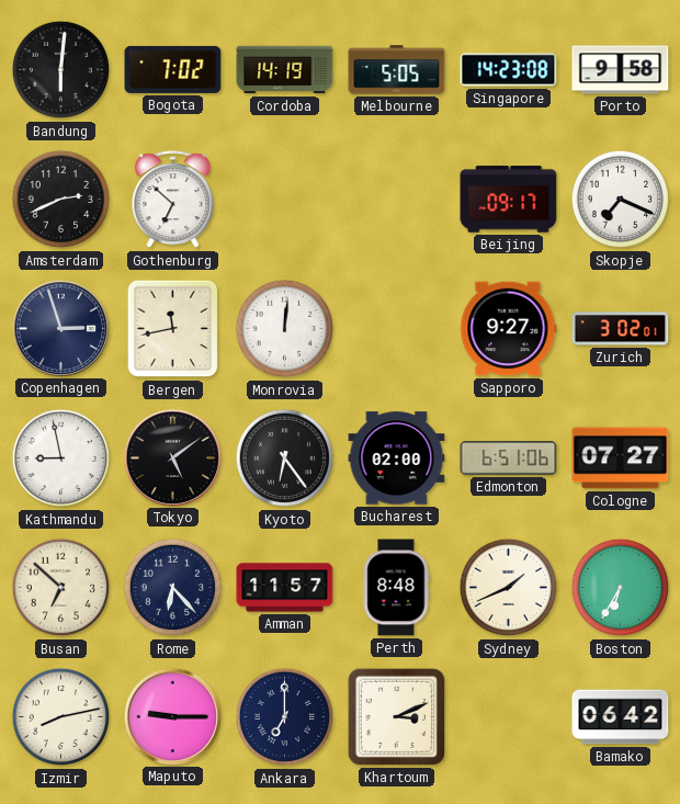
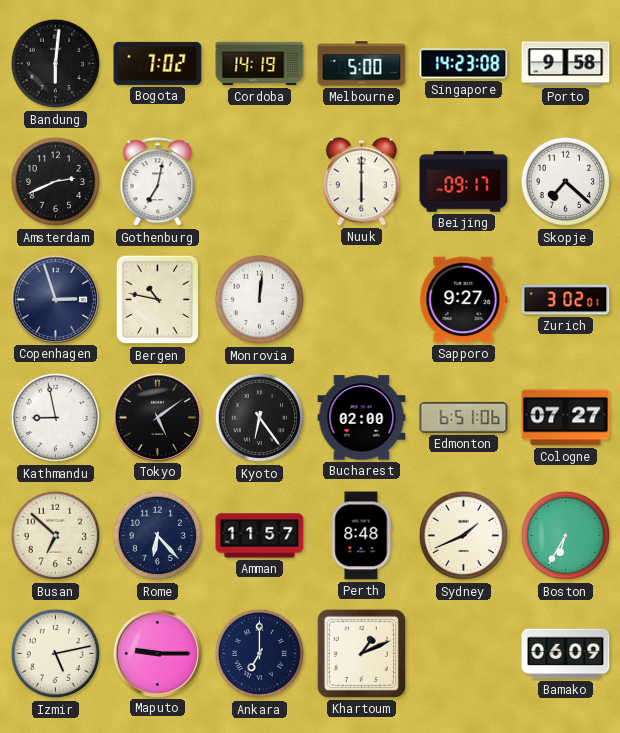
Melbourne: 5:05 -> 5:00 (362, 64)
Gothenburg: 6:52 -> 7:02 (158, 182)
Nuuk: none -> 6:00 (361, 182)
Skopje: 7:19 -> 7:22 (566, 182)
Bergen: 11:43 -> 10:47 (158, 300)
Izmir: 8:13 -> 5:13 (56, 654)
Khartoum: 3:11 -> 1:11 (361, 653)
Bamako: 06:42 -> 06:09 (566, 654)
